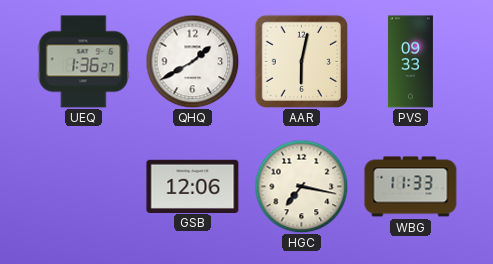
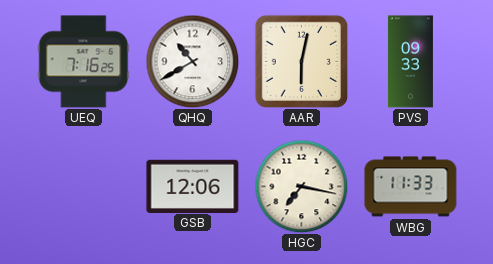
UEQ: 1:36 -> 7:16 (84, 62)
QHQ: 1:40 -> 10:40 (192, 61)
